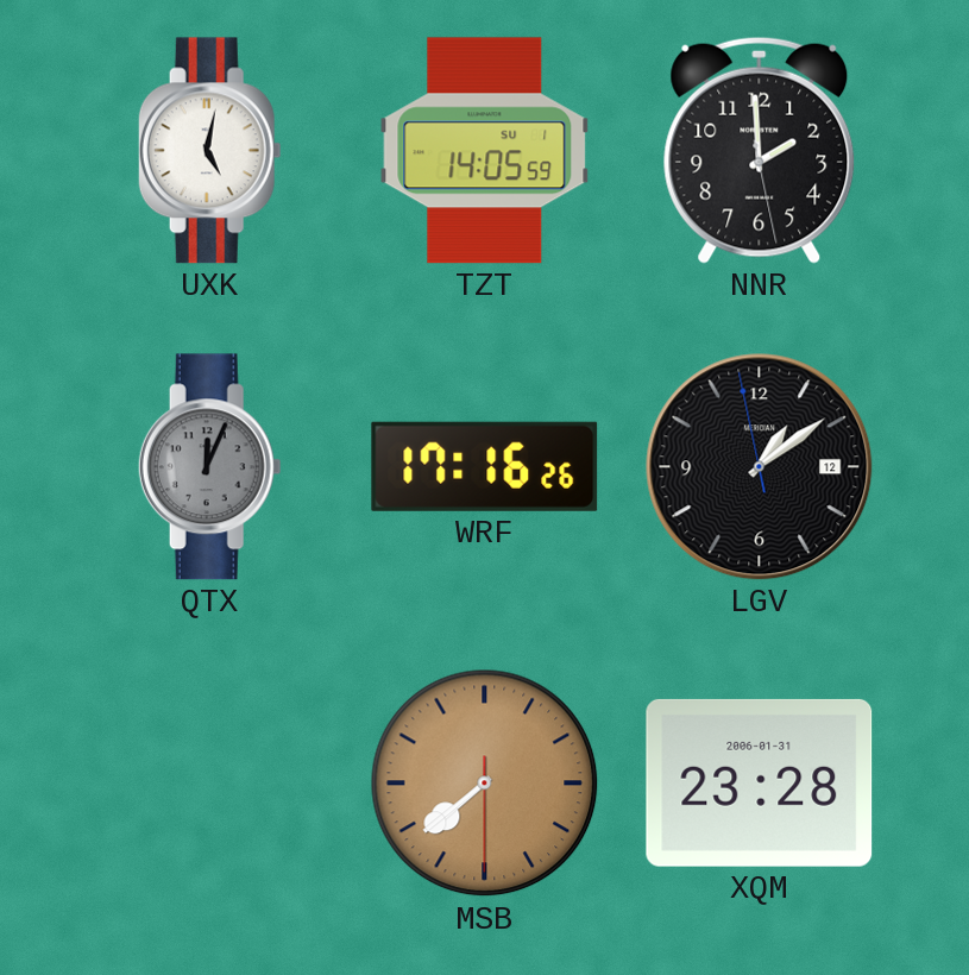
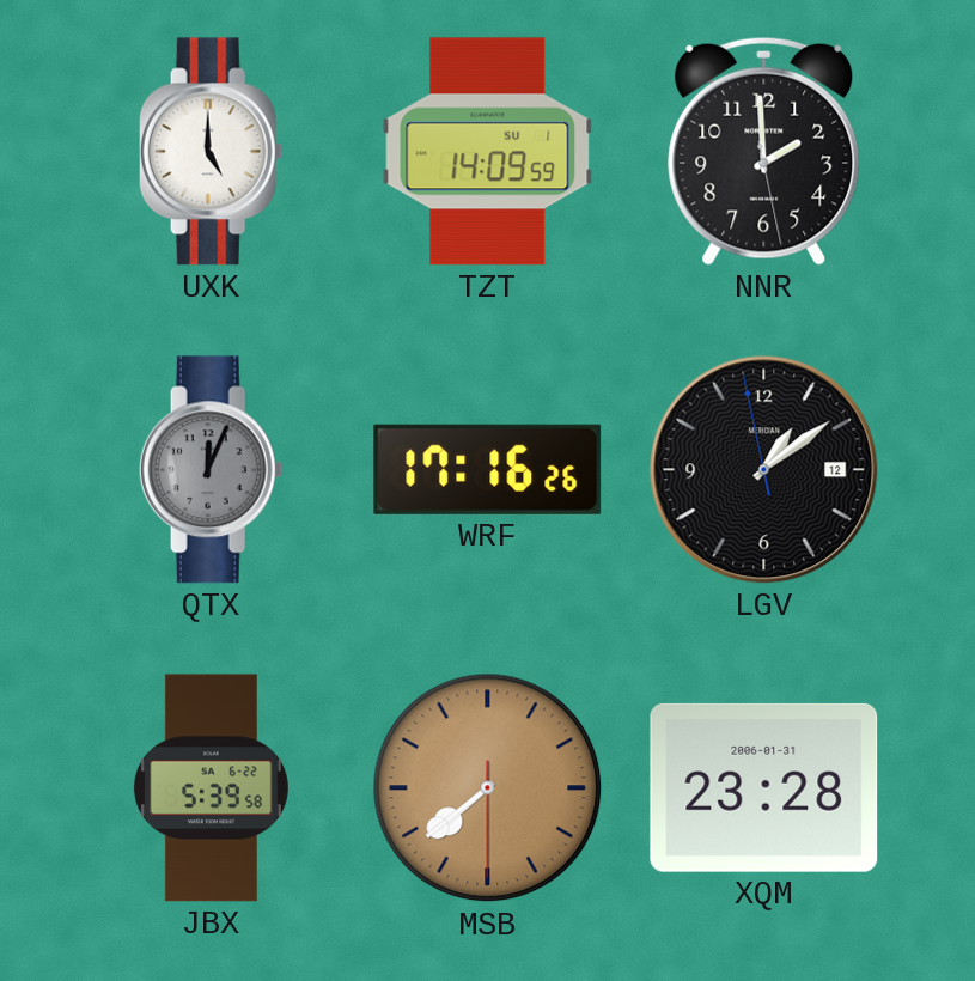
UXK: 5:02 -> 5:00 (211, 152)
TZT: 14:05 -> 14:09 (488, 152)
JBX: none -> 5:39 (211, 788)
